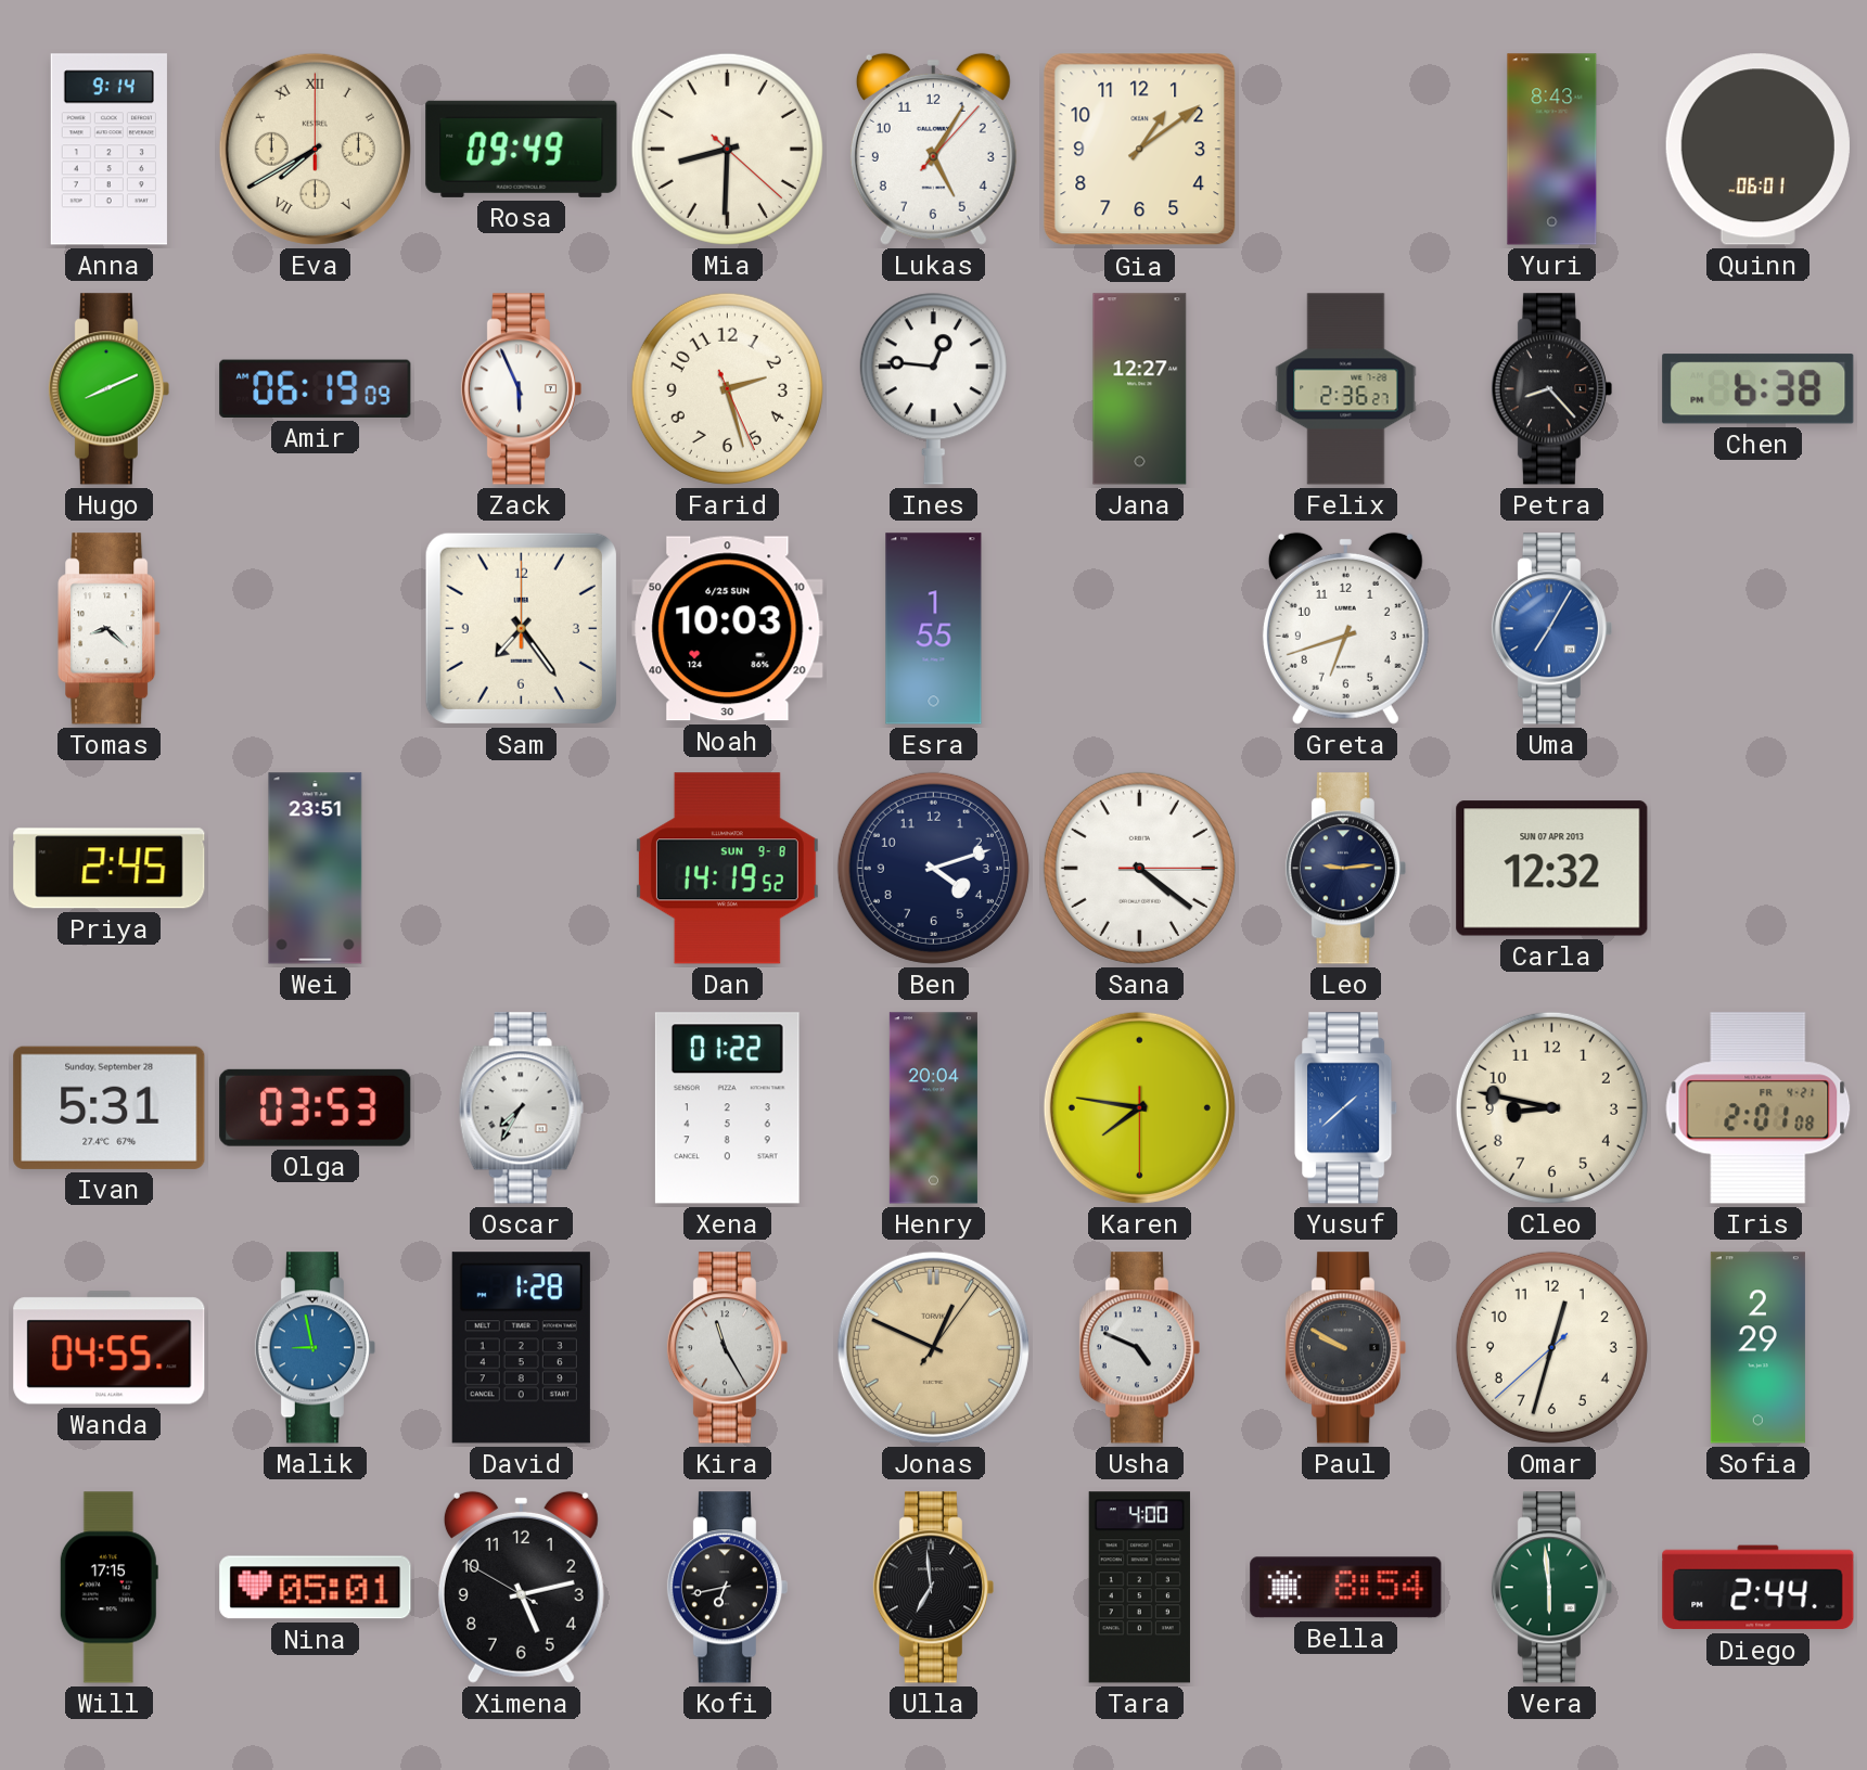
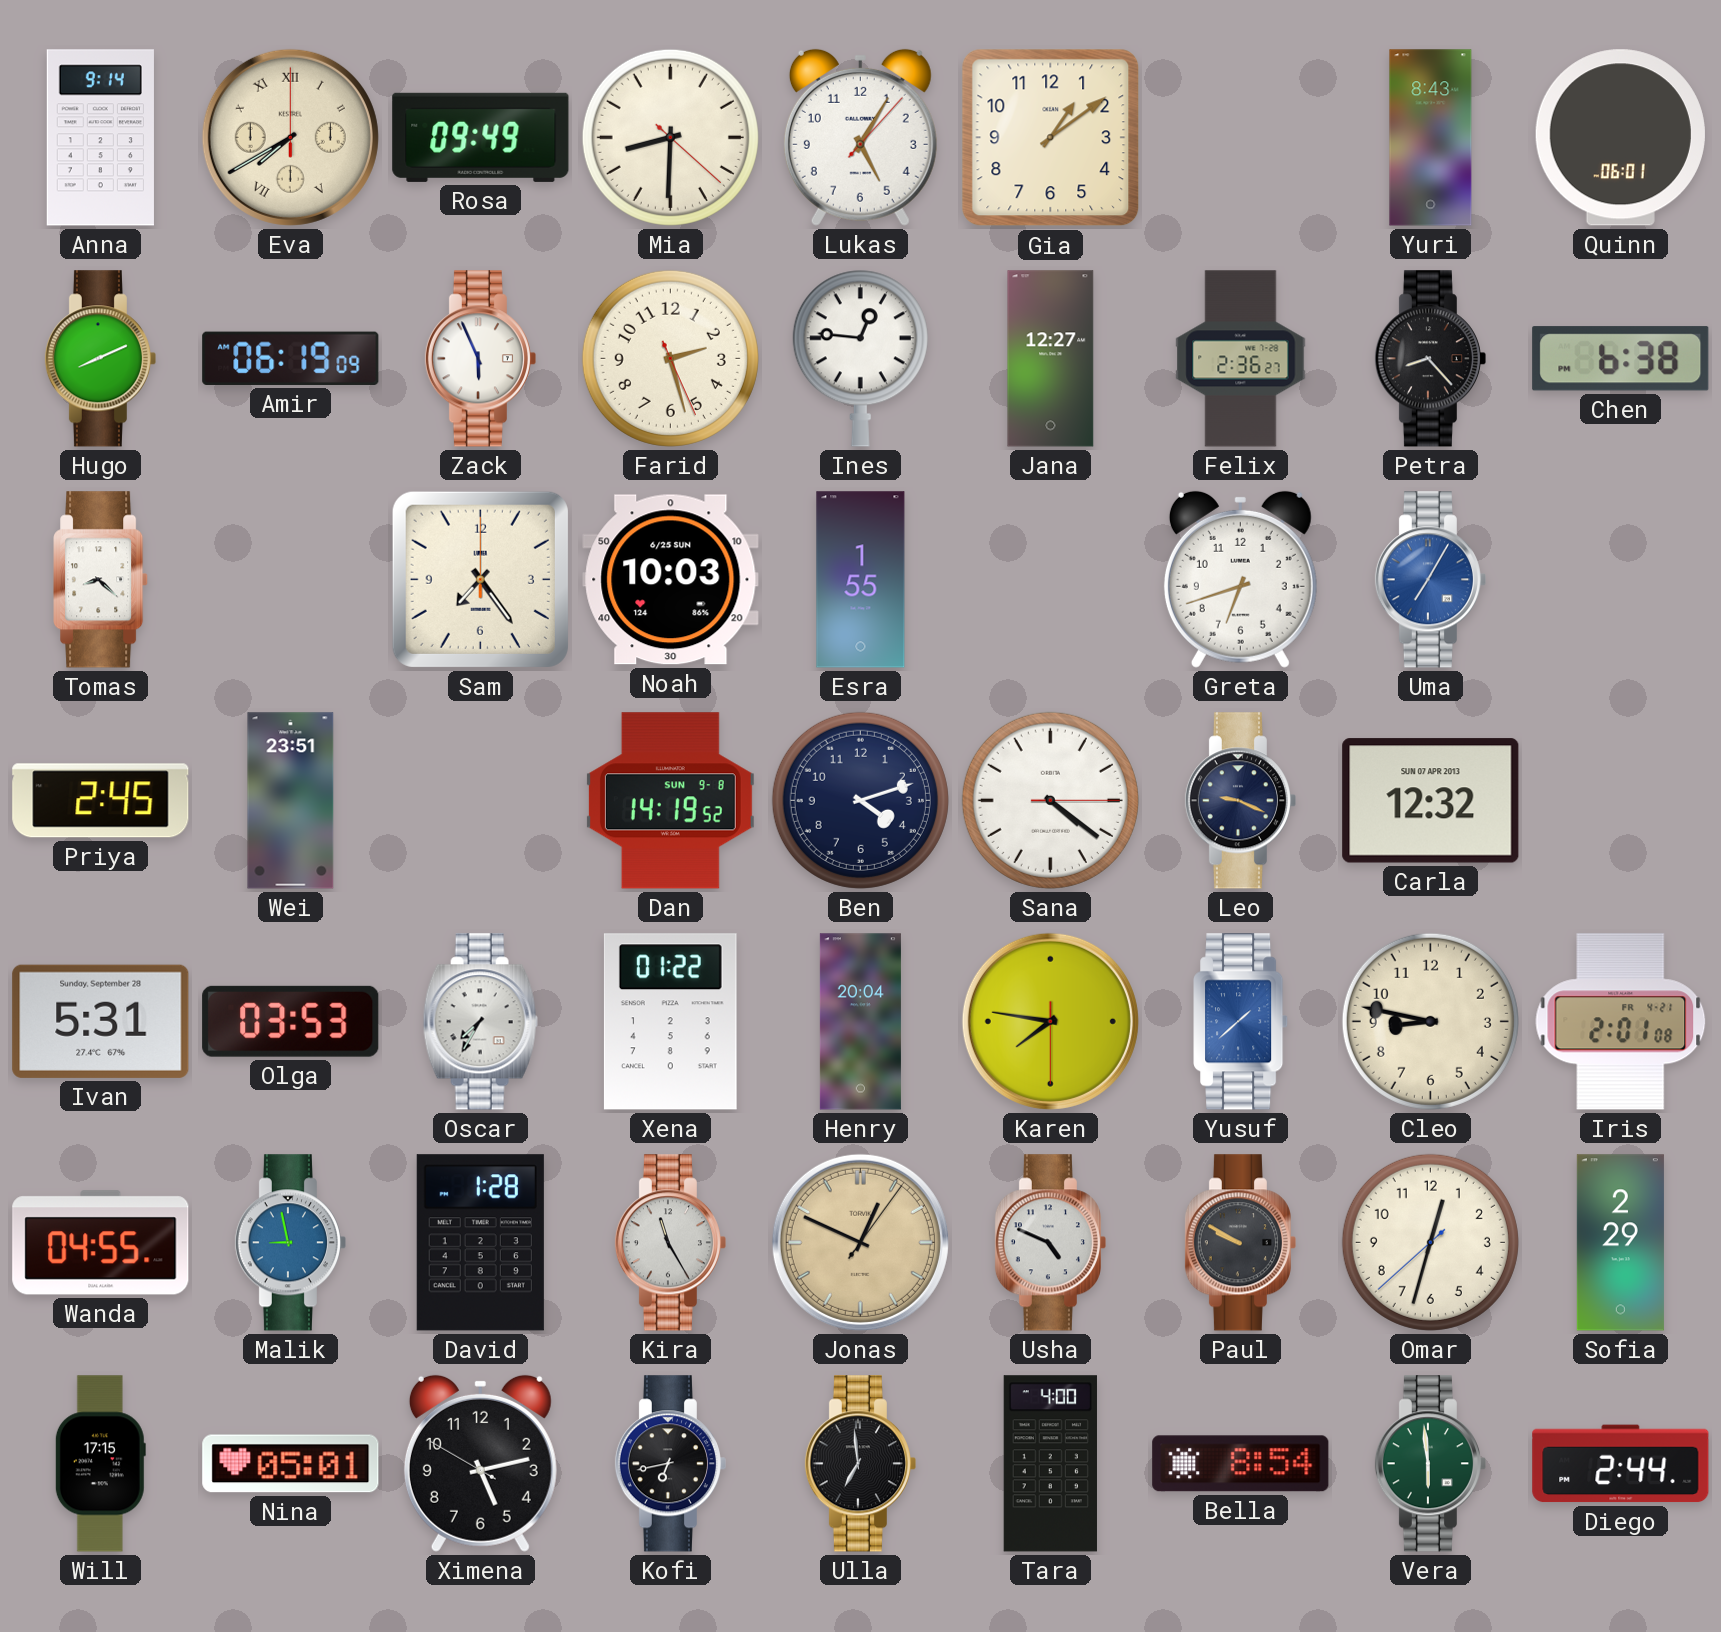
Leo: 9:14 -> 9:19 (1240, 801)
